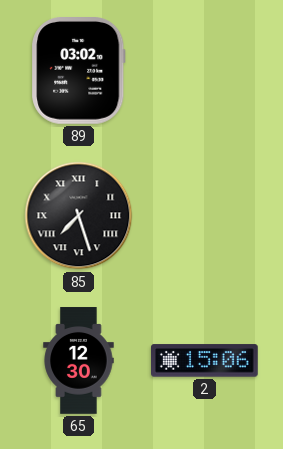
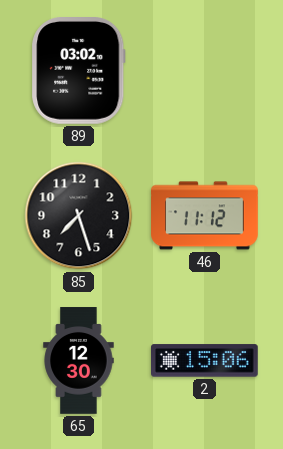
85 numerals: Roman -> Arabic (79, 216)
46: none -> 11:12 (205, 216)
